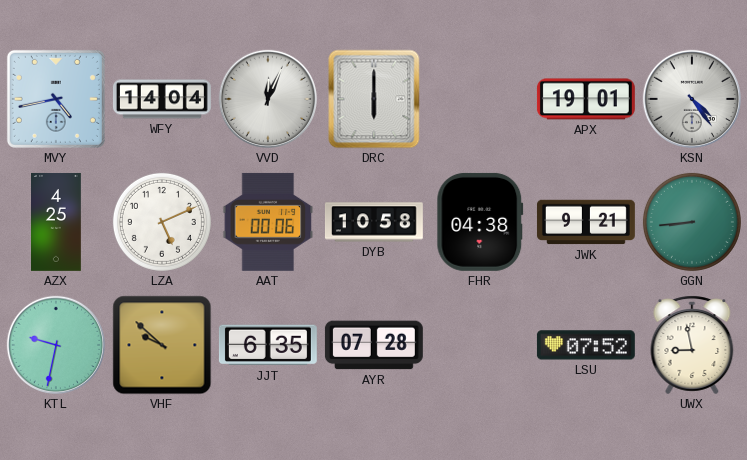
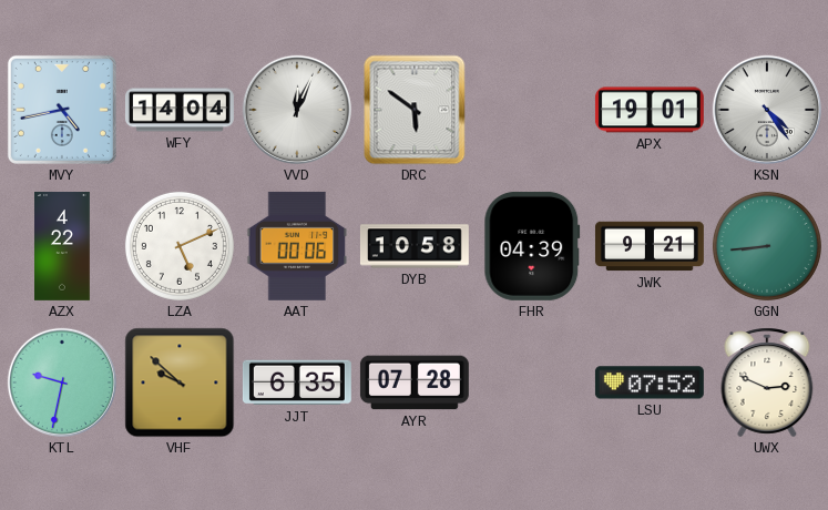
DRC: 6:00 -> 5:51 (415, 110)
AZX: 4:25 -> 4:22 (63, 246)
FHR: 04:38 -> 04:39 (532, 246)
UWX: 8:58 -> 2:49 (767, 382)
